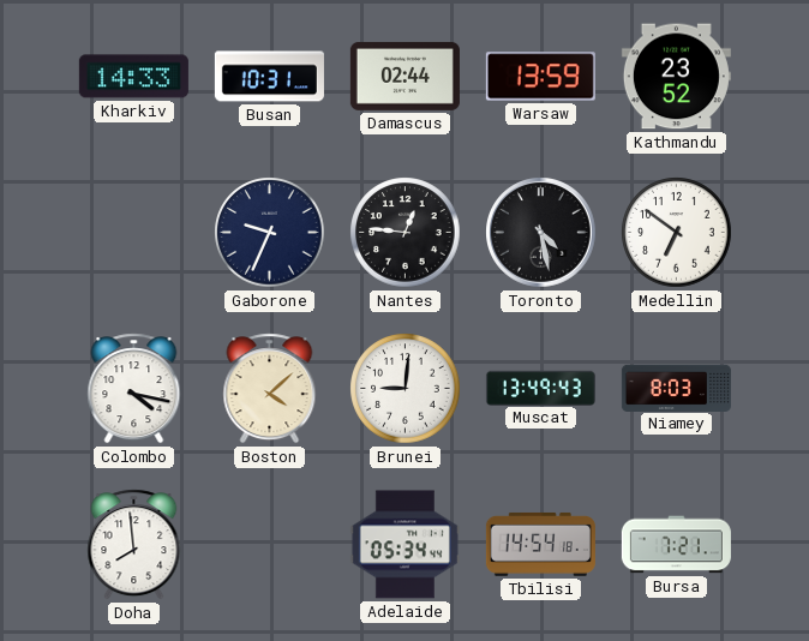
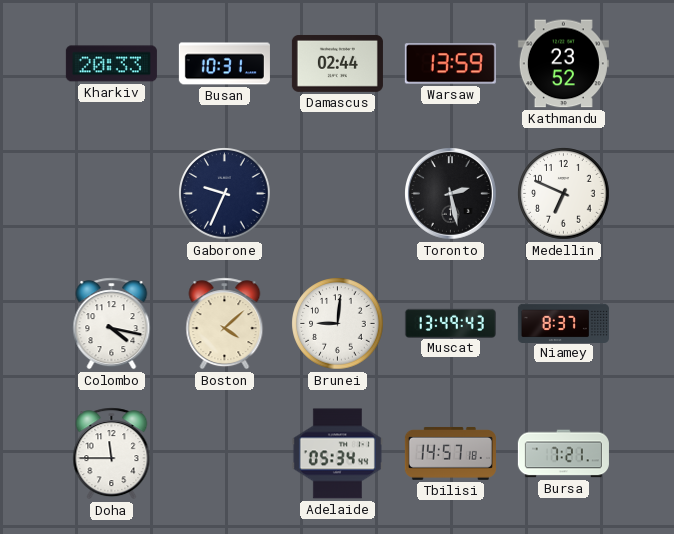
Kharkiv: 14:33 -> 20:33 (111, 64)
Nantes: 12:46 -> none (406, 233)
Toronto: 4:28 -> 2:28 (451, 194)
Medellin: 6:51 -> 6:49 (564, 194)
Niamey: 8:03 -> 8:37 (563, 323)
Doha: 7:59 -> 11:45 (112, 454)
Tbilisi: 14:54 -> 14:57 (450, 453)
